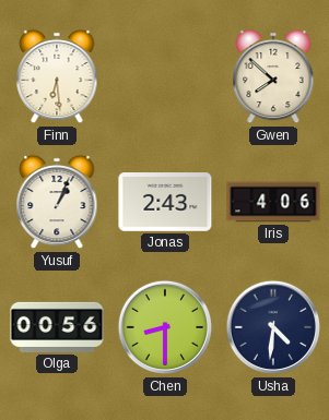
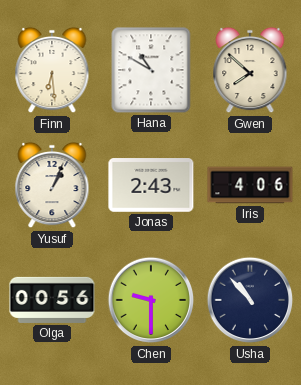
Hana: none -> 10:50 (151, 70)
Chen: 8:30 -> 9:30 (151, 300)
Usha: 4:31 -> 10:53 (250, 300)
